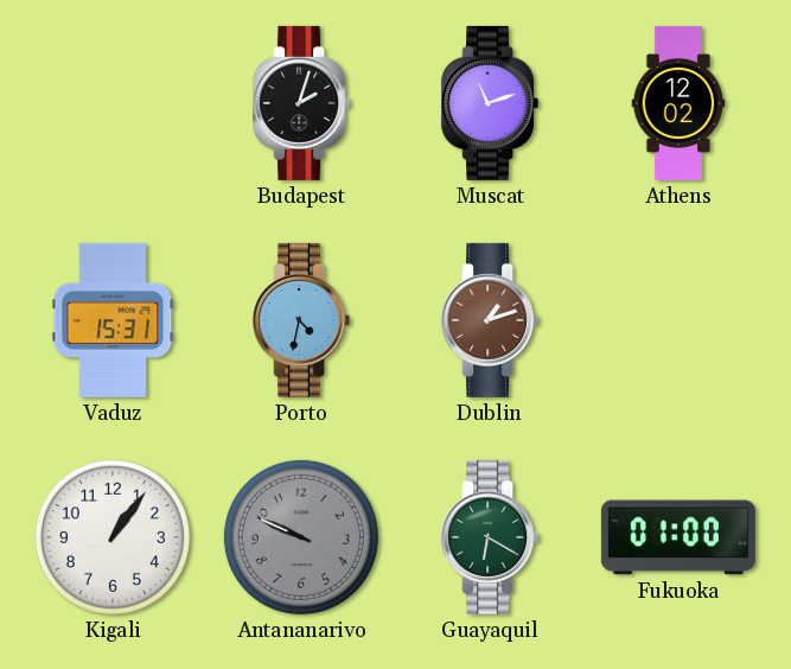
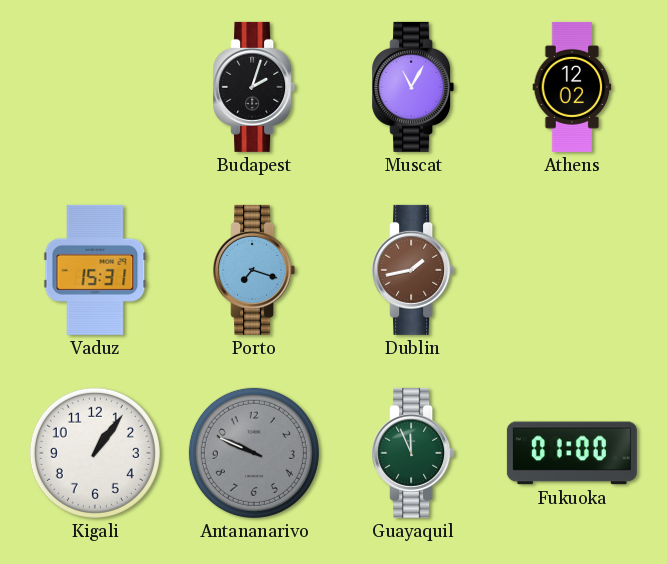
Muscat: 11:12 -> 11:05 (413, 87)
Porto: 4:32 -> 7:18 (254, 270)
Dublin: 1:12 -> 1:43 (413, 270)
Guayaquil: 6:20 -> 11:56 (413, 453)
